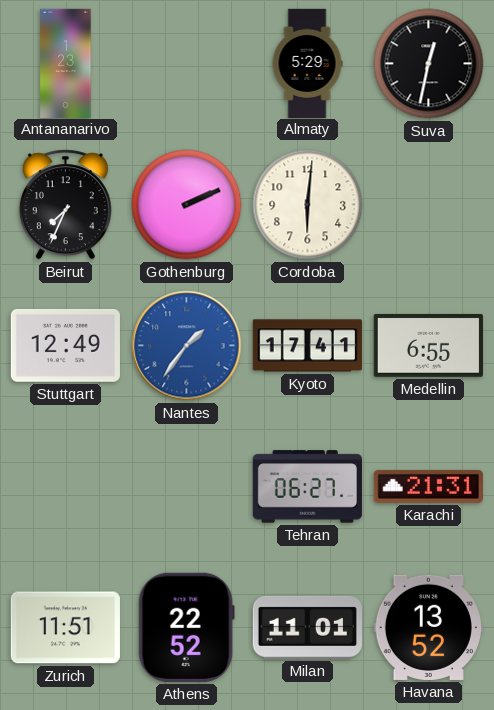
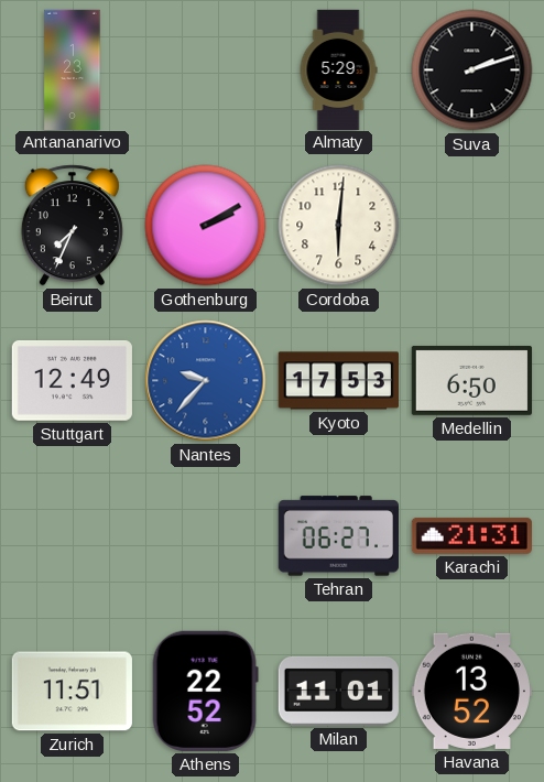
Suva: 12:32 -> 2:12 (472, 70)
Gothenburg: 2:11 -> 2:10 (206, 226)
Nantes: 1:36 -> 9:37 (206, 381)
Kyoto: 17:41 -> 17:53 (338, 381)
Medellin: 6:55 -> 6:50 (471, 380)
